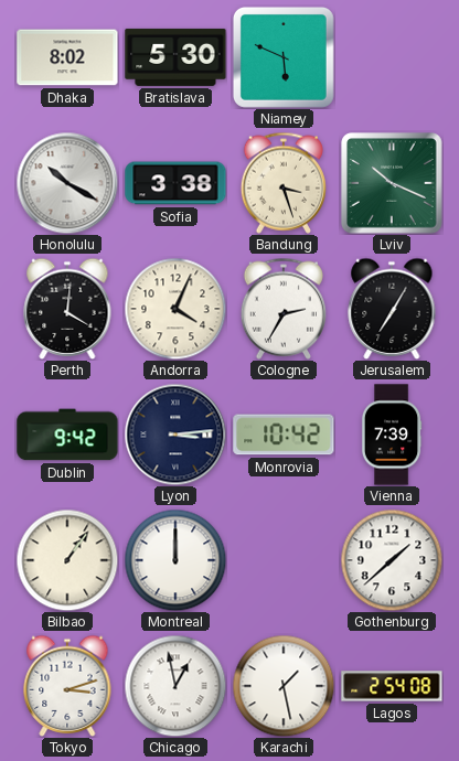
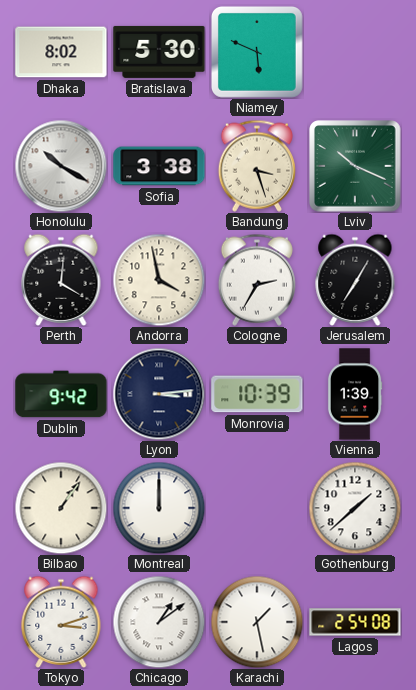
Andorra: 4:04 -> 3:58 (159, 280)
Monrovia: 10:42 -> 10:39 (257, 394)
Vienna: 7:39 -> 1:39 (355, 394)
Chicago: 12:58 -> 1:09 (159, 622)
